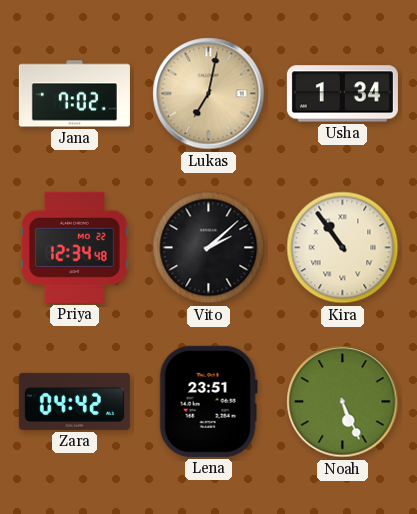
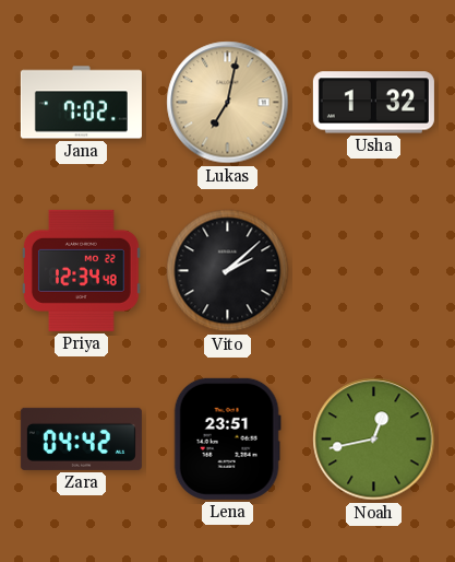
Usha: 1:34 -> 1:32 (373, 103)
Kira: 10:54 -> none (343, 248)
Noah: 5:26 -> 12:43 (374, 440)
